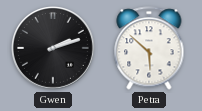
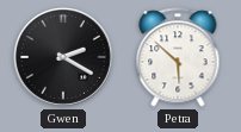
Gwen: 2:12 -> 2:20 (64, 58)
